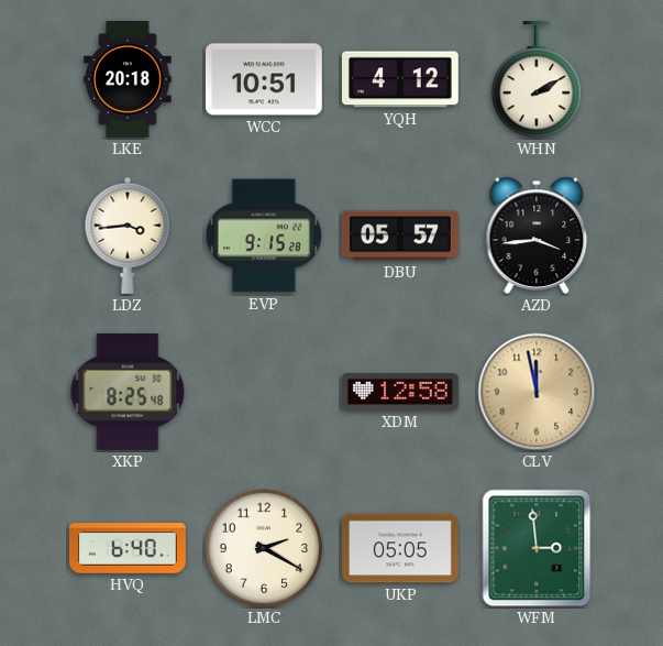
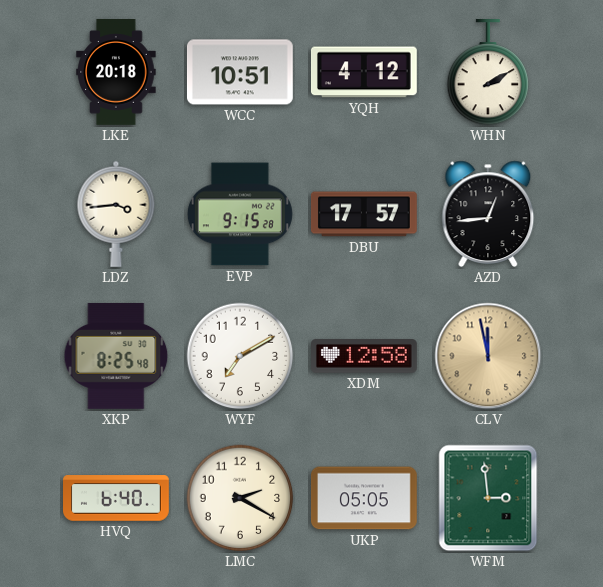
DBU: 05:57 -> 17:57 (364, 214)
AZD: 3:44 -> 12:44 (488, 214)
WYF: none -> 7:10 (240, 356)
